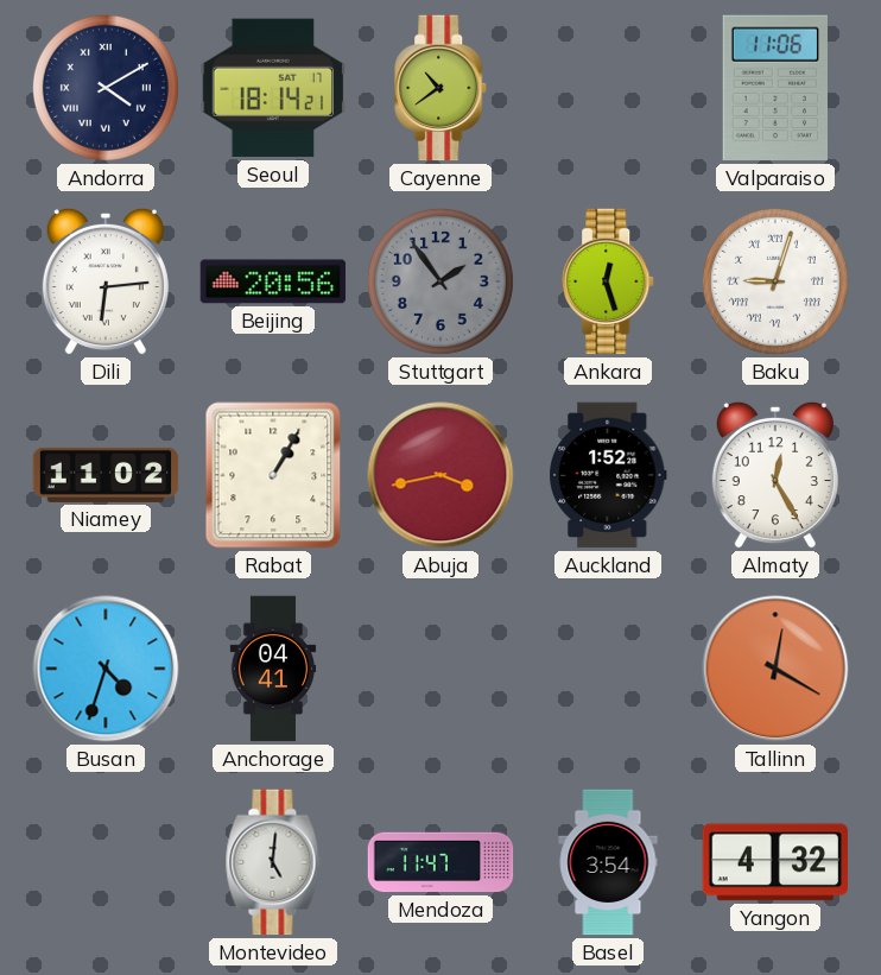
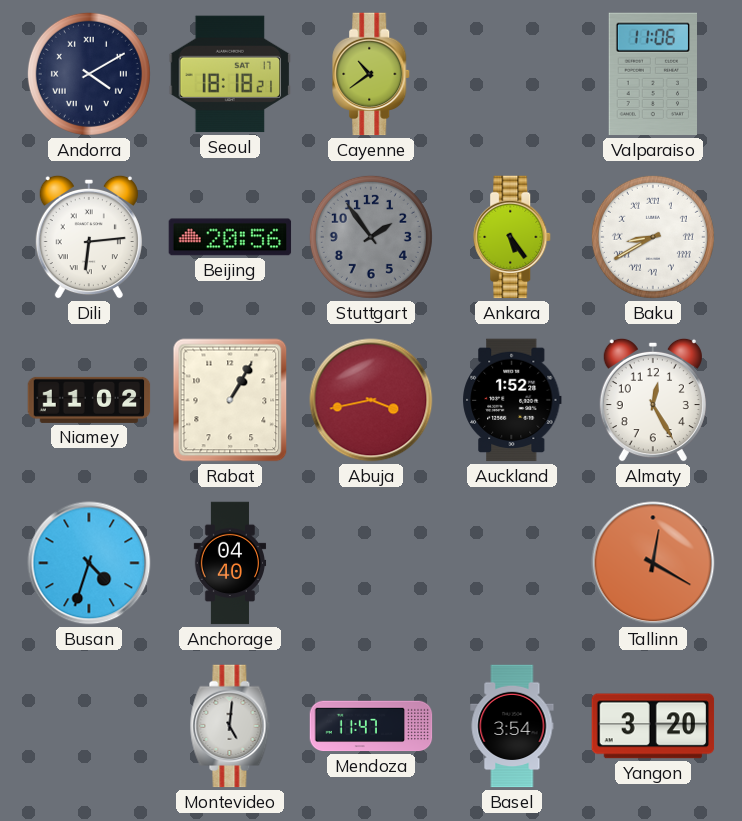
Seoul: 18:14 -> 18:18 (230, 74)
Ankara: 12:27 -> 5:24 (513, 237)
Baku: 9:03 -> 8:40 (653, 237)
Anchorage: 04:41 -> 04:40 (230, 563)
Yangon: 4:32 -> 3:20 (653, 726)
